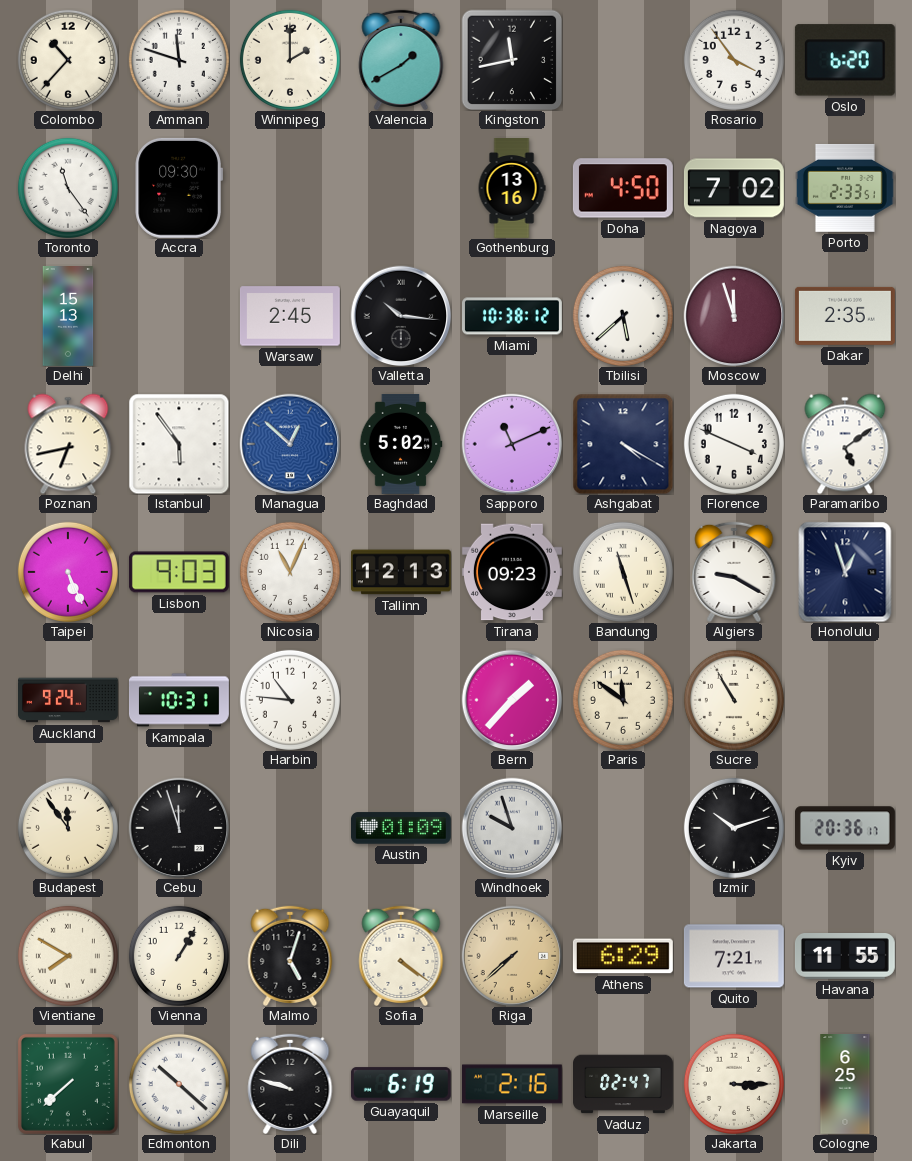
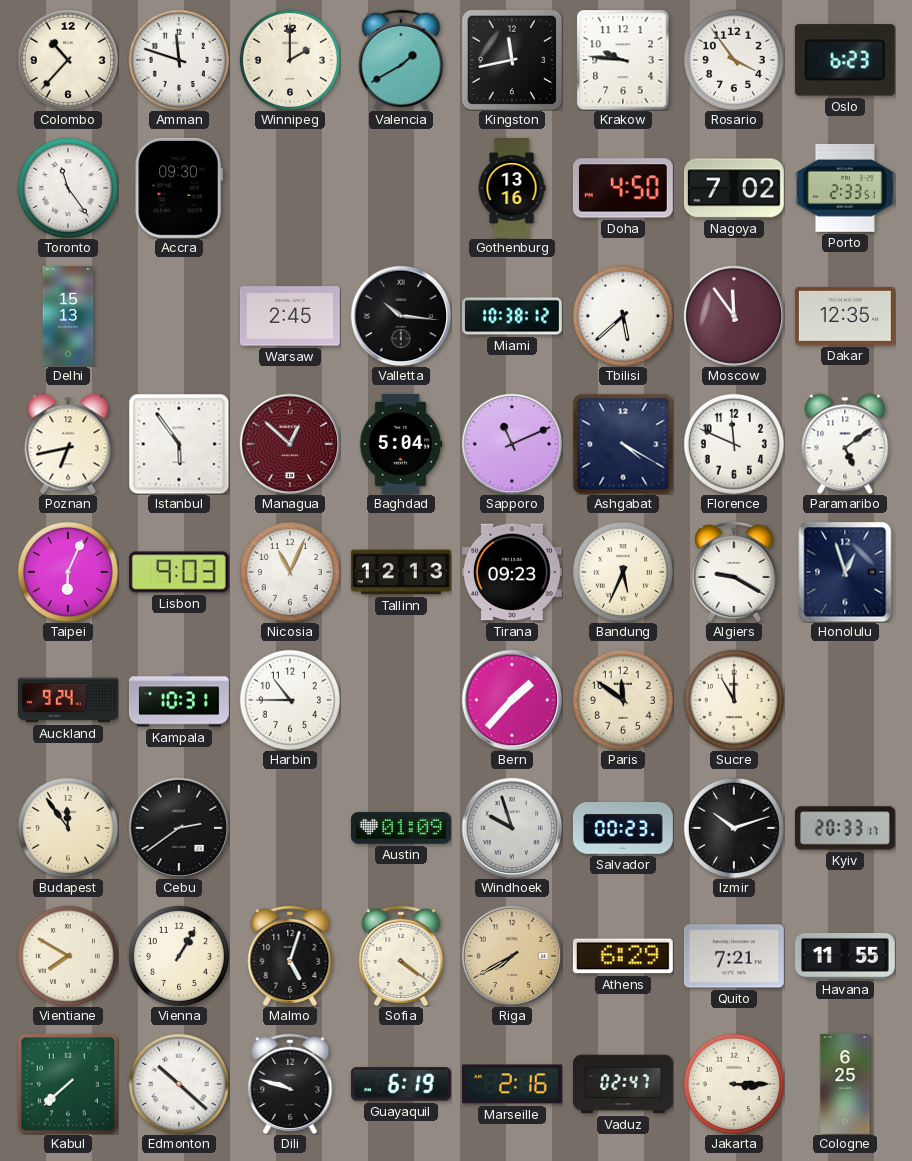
Krakow: none -> 9:46 (623, 60)
Oslo: 6:20 -> 6:23 (845, 60)
Moscow: 11:57 -> 11:54 (734, 316)
Dakar: 2:35 -> 12:35 (845, 316)
Managua dial: blue -> burgundy (290, 444)
Baghdad: 5:02 -> 5:04 (401, 444)
Florence: 3:49 -> 11:49 (734, 444)
Taipei: 5:26 -> 6:04 (68, 572)
Bandung: 11:27 -> 5:34 (623, 572)
Harbin: 10:46 -> 10:45 (290, 700)
Sucre: 10:55 -> 11:00 (734, 700)
Cebu: 11:57 -> 2:39 (179, 828)
Salvador: none -> 00:23 (623, 829)
Kyiv: 20:36 -> 20:33 (845, 828)
Riga: 7:38 -> 7:40 (512, 956)
